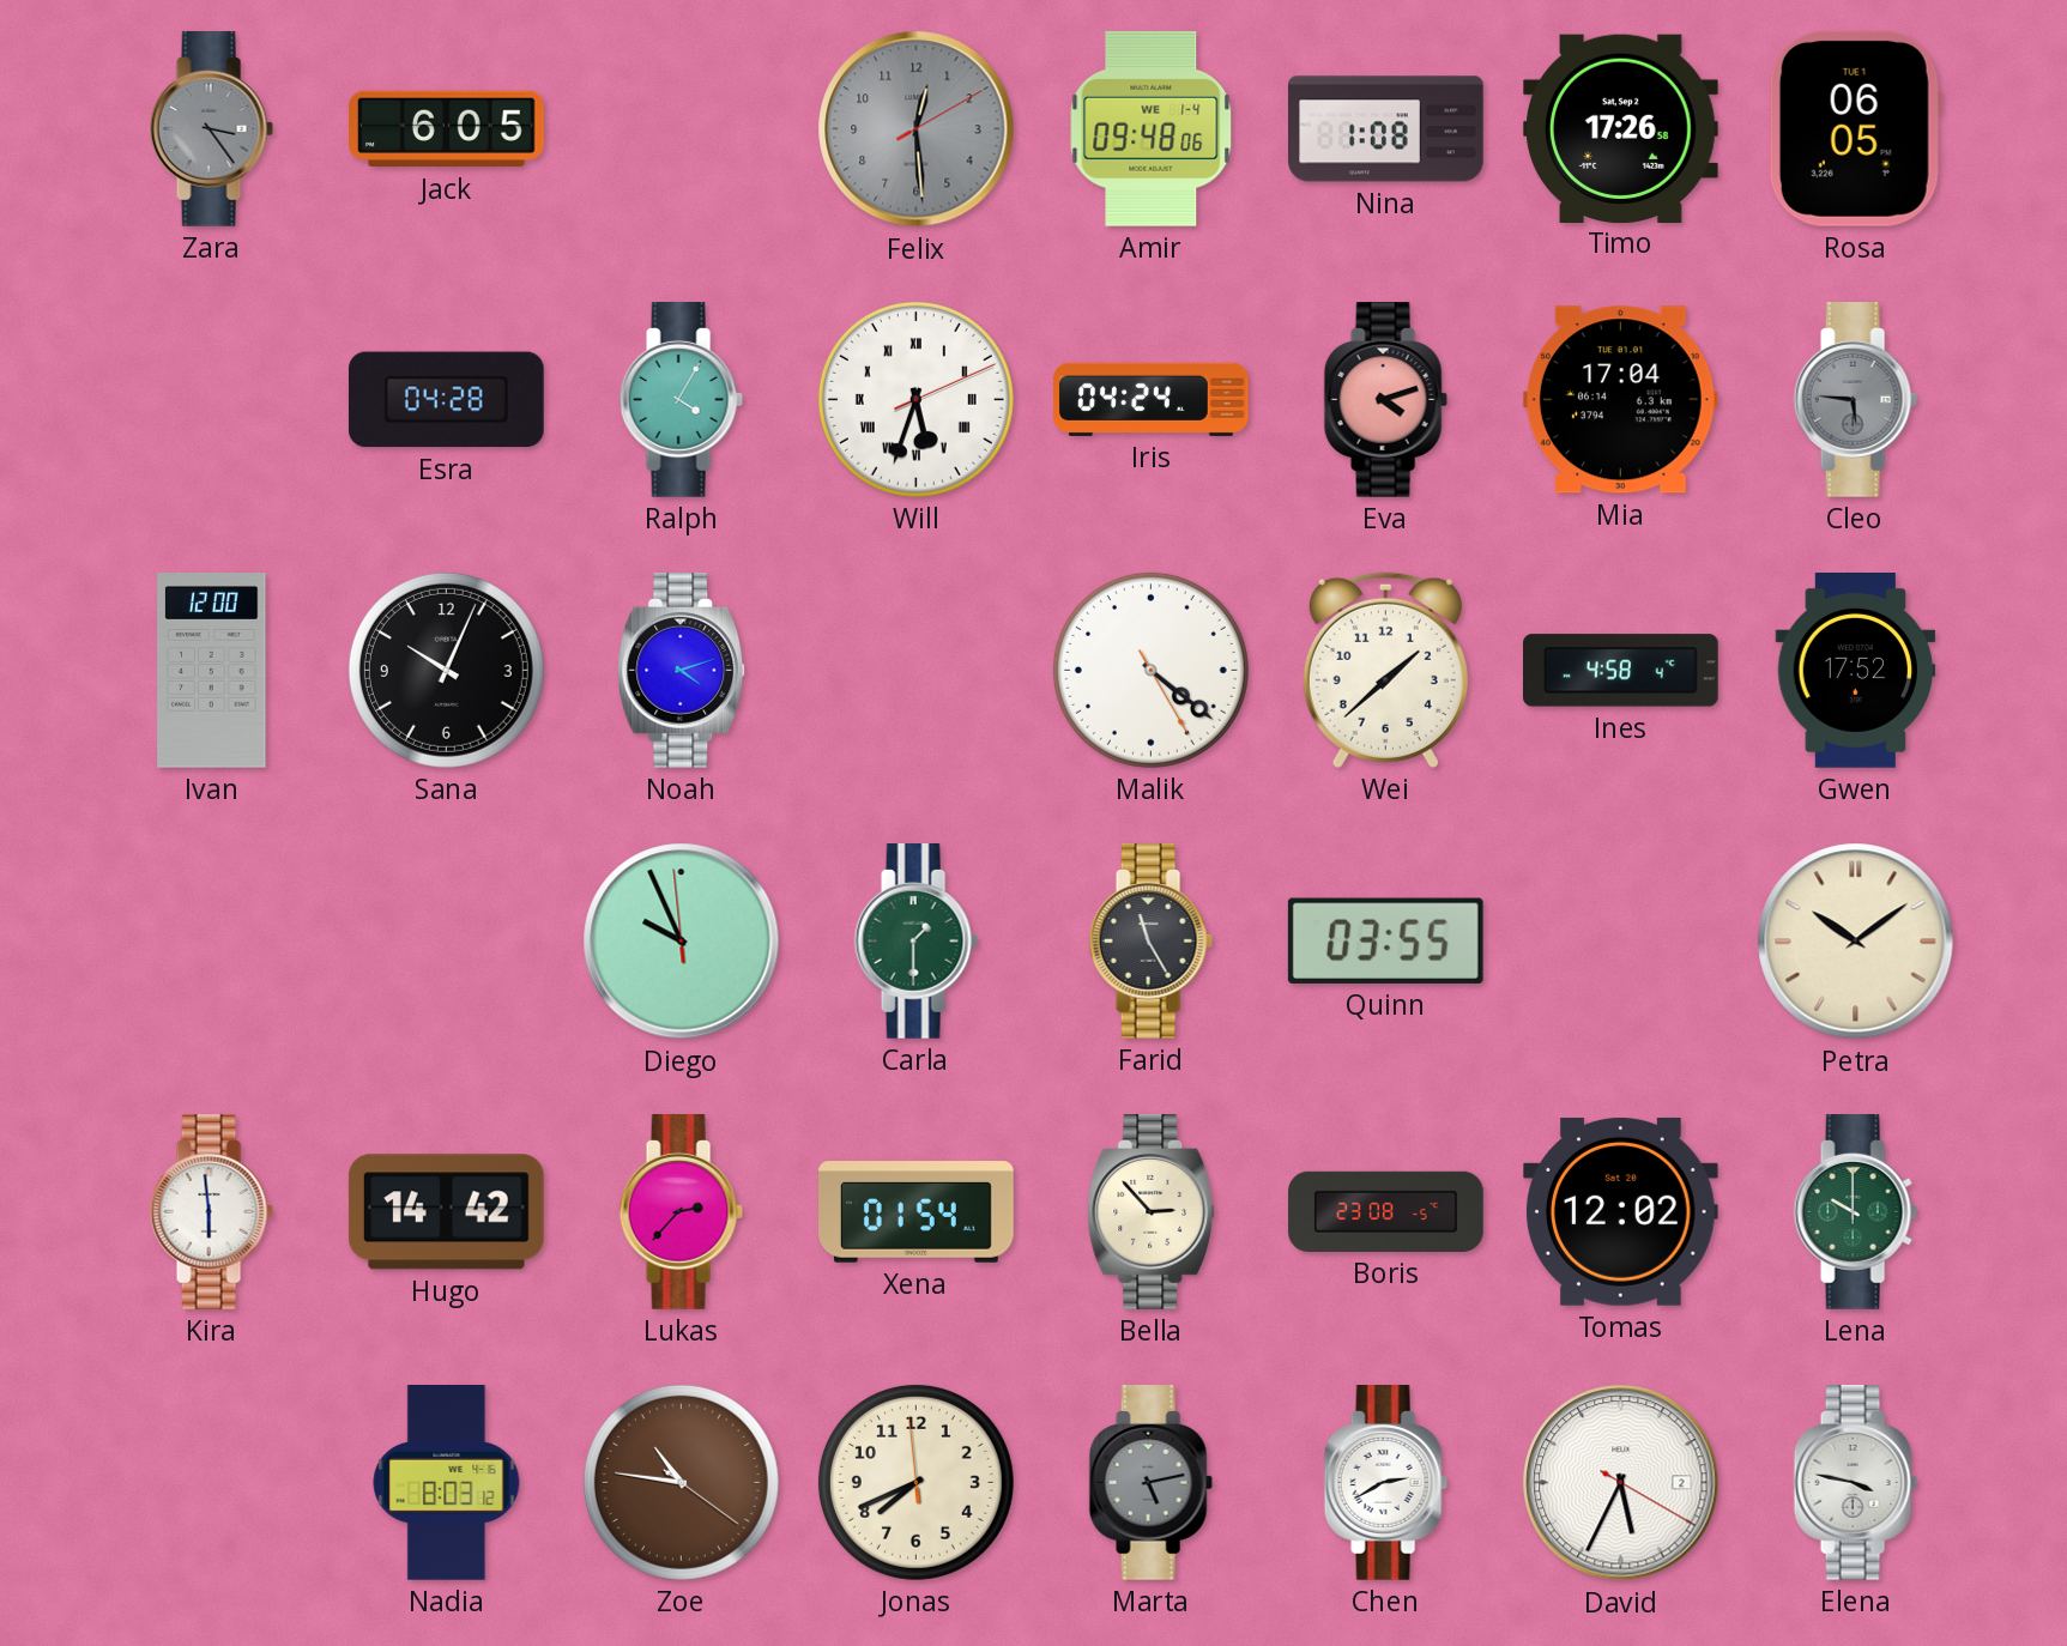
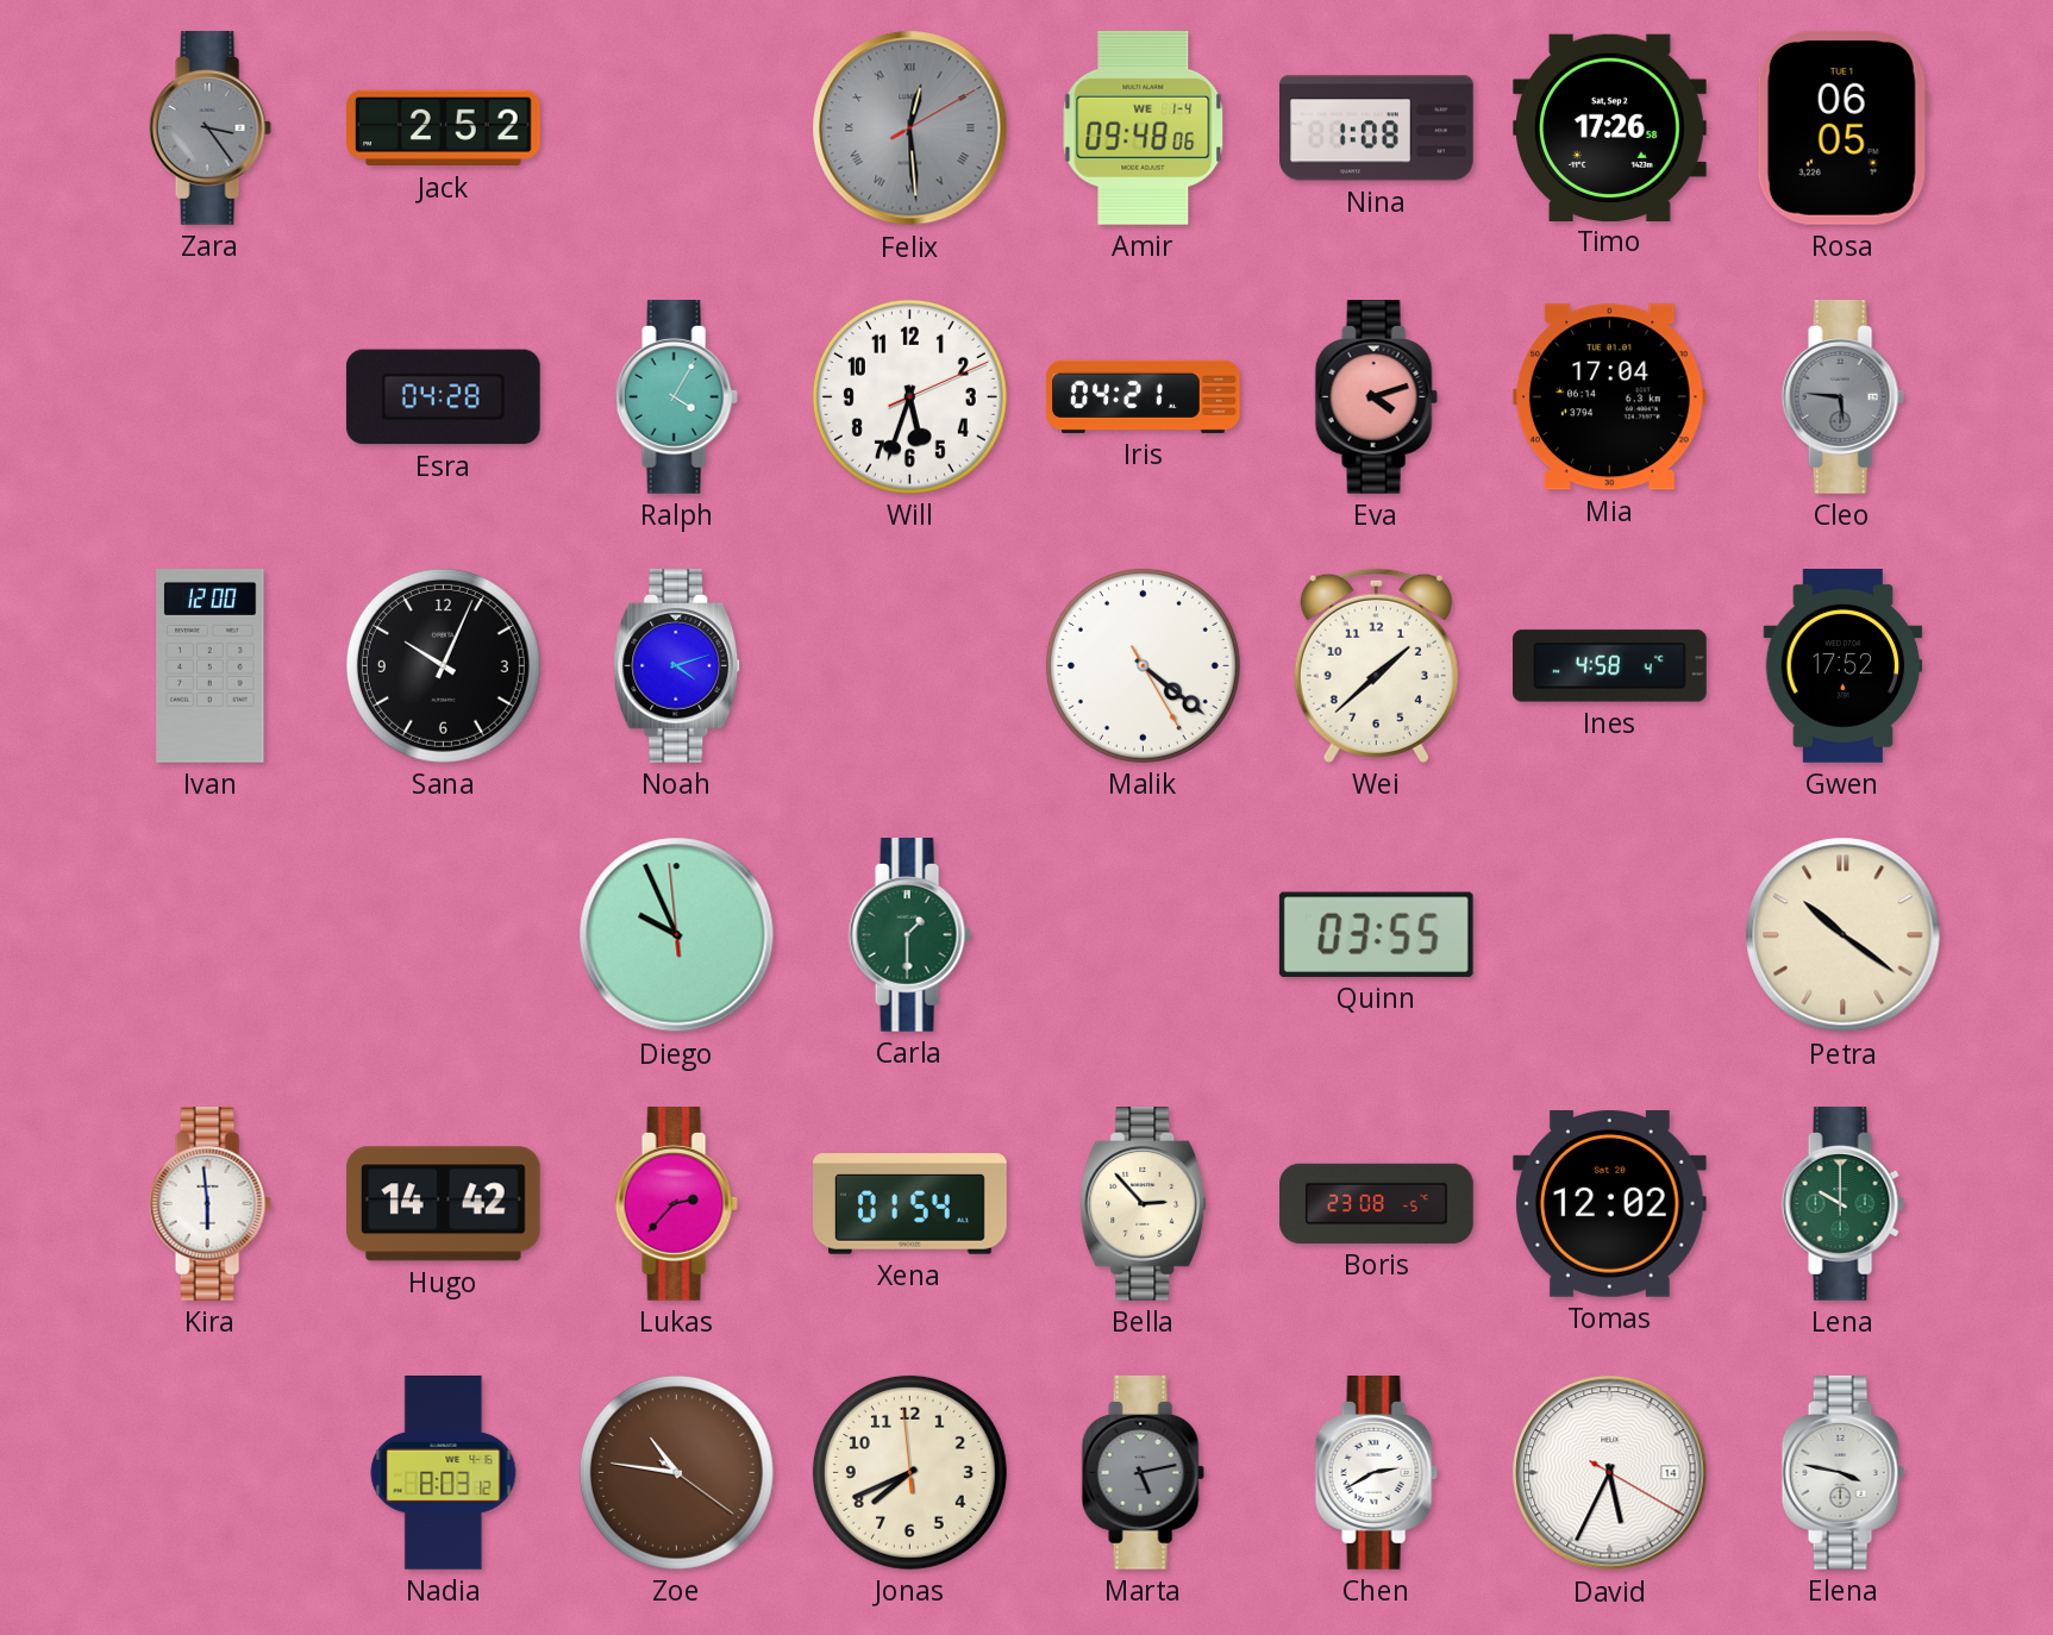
Jack: 6:05 -> 2:52 (444, 129)
Felix numerals: Arabic -> Roman (910, 129)
Will numerals: Roman -> Arabic (909, 396)
Iris: 04:24 -> 04:21 (1144, 396)
Farid: 11:25 -> none (1150, 942)
Petra: 10:09 -> 10:21 (1844, 935)
David date: 2 -> 14 (1610, 1473)
